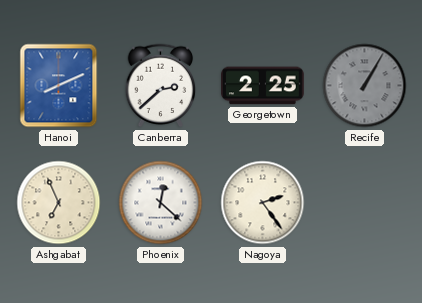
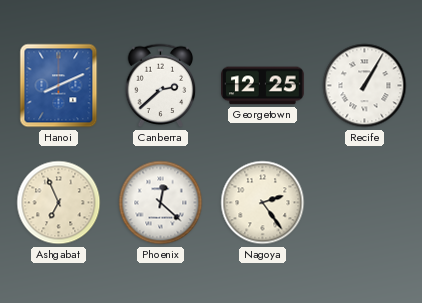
Georgetown: 2:25 -> 12:25 (263, 86)
Recife dial: grey -> white (365, 86)
